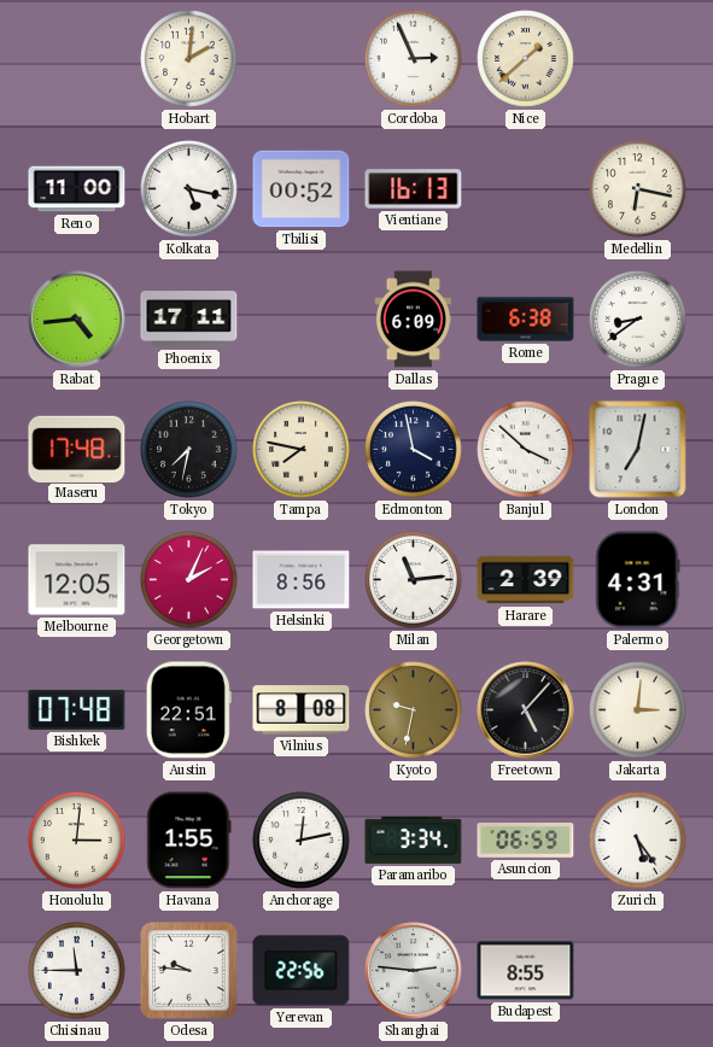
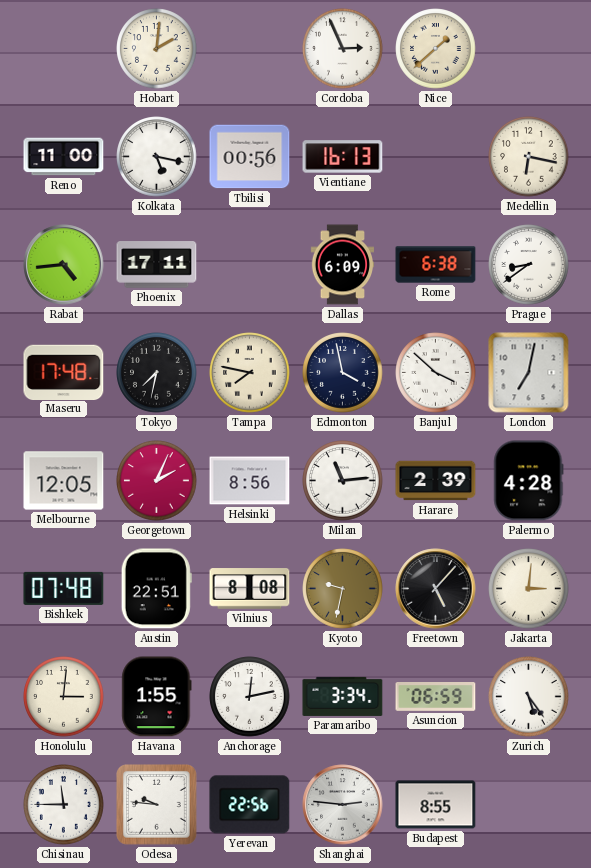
Tbilisi: 00:52 -> 00:56 (250, 157)
Palermo: 4:31 -> 4:28 (529, 481)
